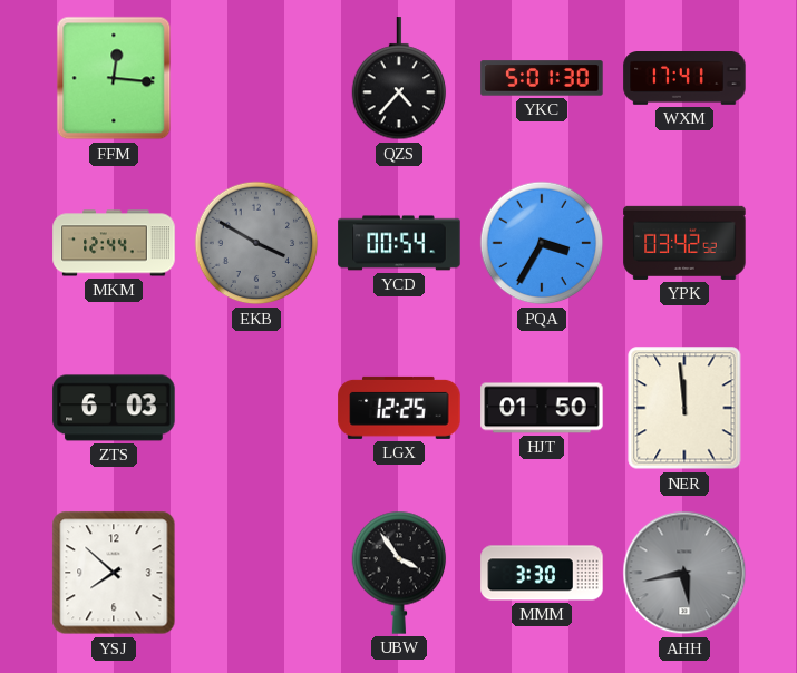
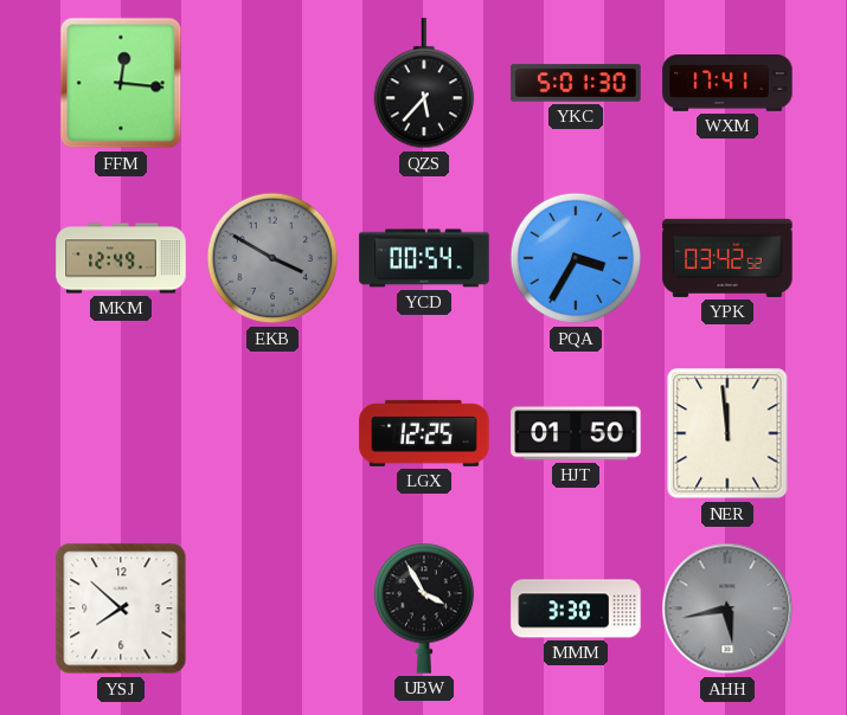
QZS: 4:37 -> 5:37 (424, 84)
MKM: 12:44 -> 12:49 (121, 258)
ZTS: 6:03 -> none (114, 408)
UBW: 3:54 -> 3:55 (424, 608)
